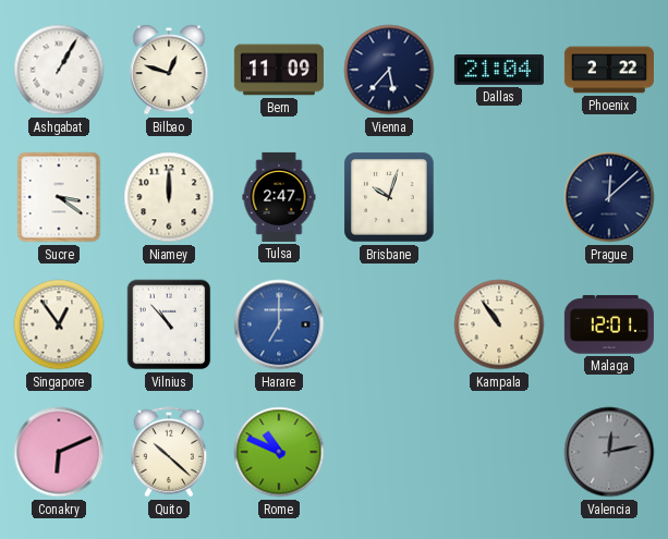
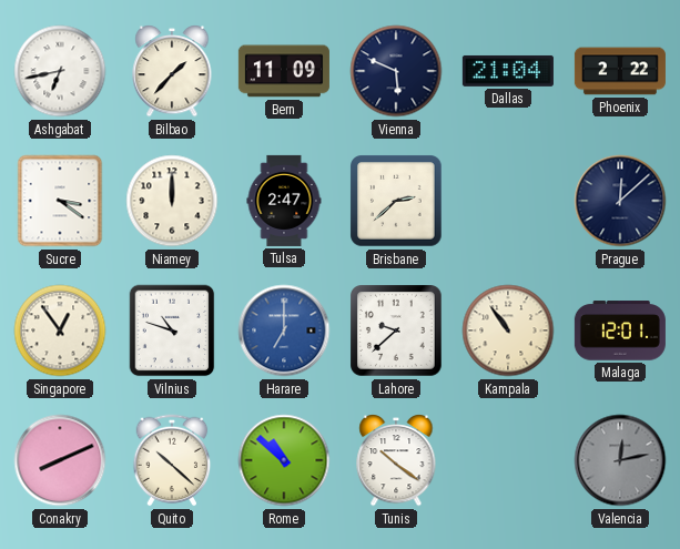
Ashgabat: 1:05 -> 6:43 (60, 71)
Bilbao: 12:48 -> 1:37 (172, 71)
Vienna: 5:37 -> 5:49 (396, 71)
Brisbane: 10:03 -> 2:38 (397, 202)
Vilnius: 10:53 -> 10:48 (172, 331)
Lahore: none -> 9:38 (397, 332)
Conakry: 6:11 -> 8:11 (60, 460)
Rome: 10:49 -> 10:52 (284, 460)
Tunis: none -> 10:21 (396, 460)
